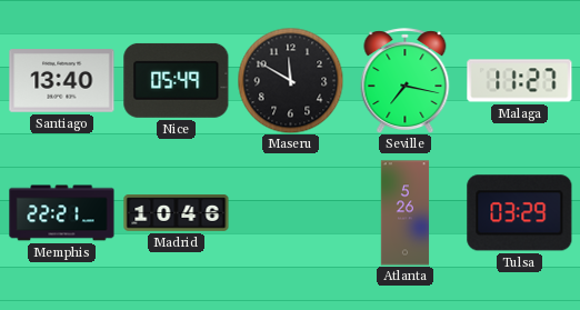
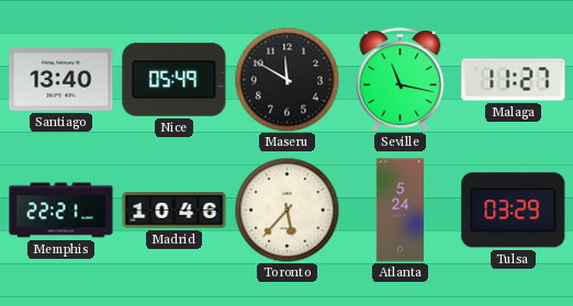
Seville: 7:17 -> 11:17 (401, 79)
Toronto: none -> 5:37 (286, 209)
Atlanta: 5:26 -> 5:24 (401, 211)
